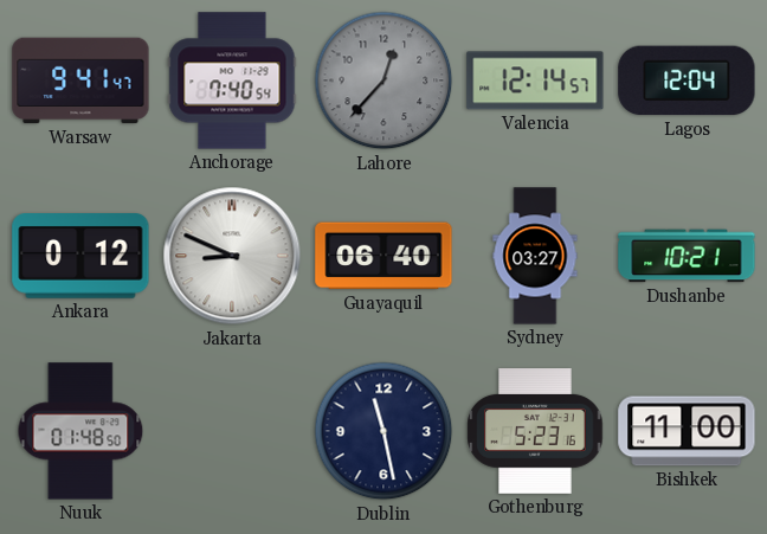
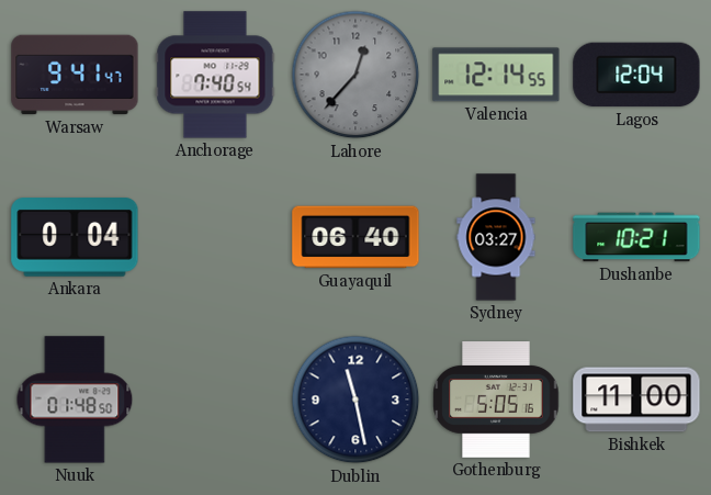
Valencia: 12:14:57 -> 12:14:55 (496, 75)
Ankara: 0:12 -> 0:04 (75, 237)
Jakarta: 8:49 -> none (232, 256)
Gothenburg: 5:23 -> 5:05 (496, 401)
